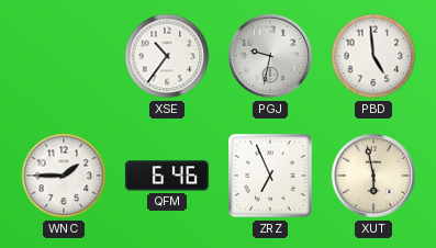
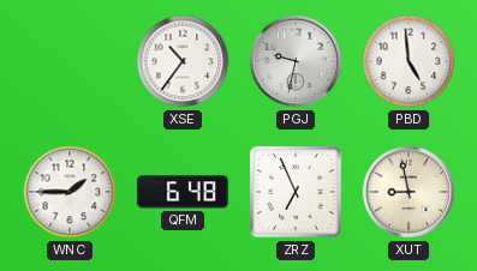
QFM: 6:46 -> 6:48 (183, 192)
XUT: 5:58 -> 8:58 (409, 192)
